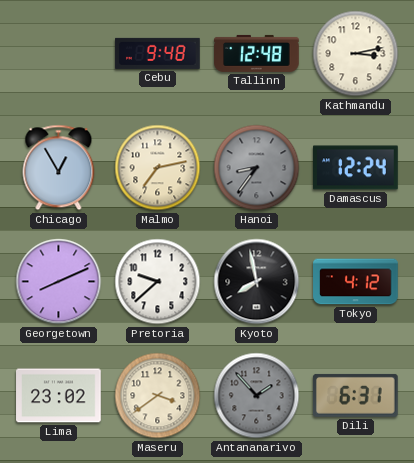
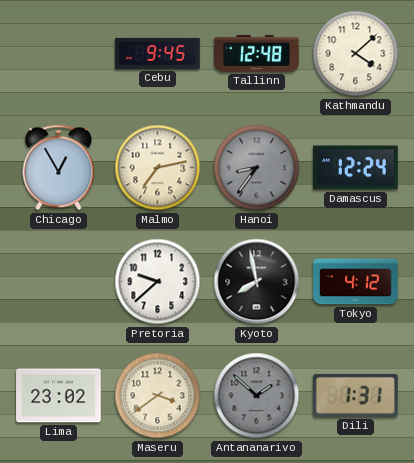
Cebu: 9:48 -> 9:45 (158, 53)
Kathmandu: 3:13 -> 4:08 (356, 54)
Georgetown: 8:11 -> none (59, 282)
Antananarivo: 1:53 -> 1:52 (257, 396)
Dili: 6:31 -> 1:31 (355, 395)
